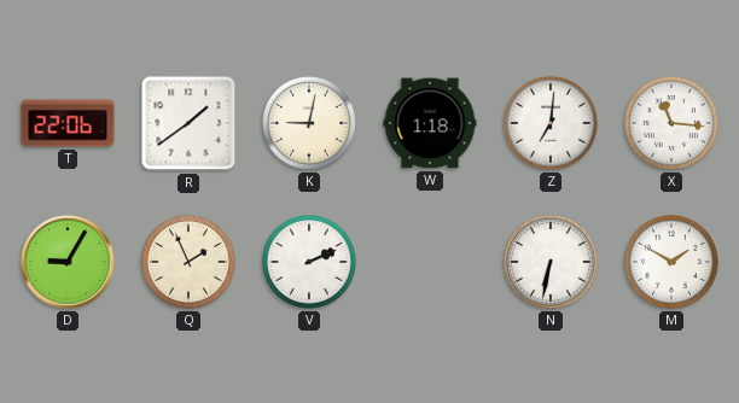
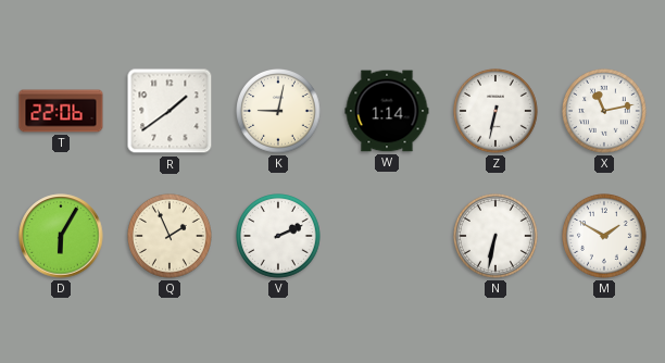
W: 1:18 -> 1:14 (387, 111)
Z: 7:01 -> 6:32 (497, 112)
X: 11:16 -> 11:13 (605, 112)
D: 9:05 -> 6:05 (61, 236)
